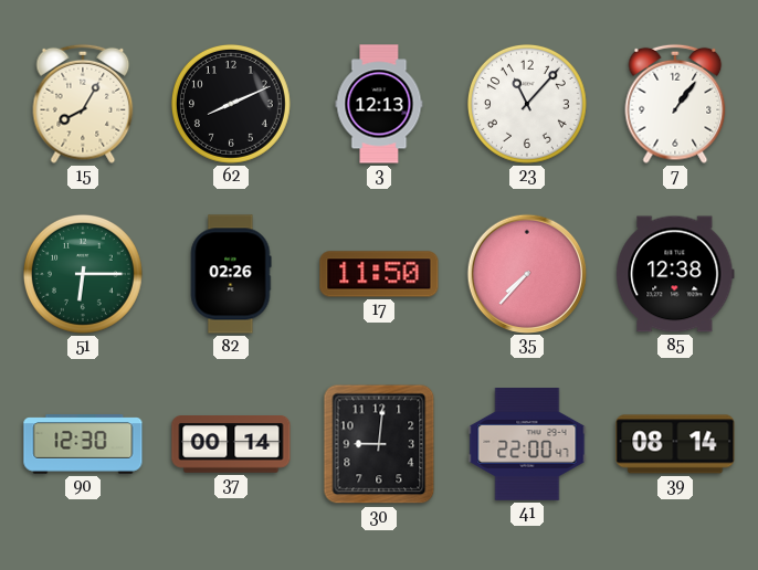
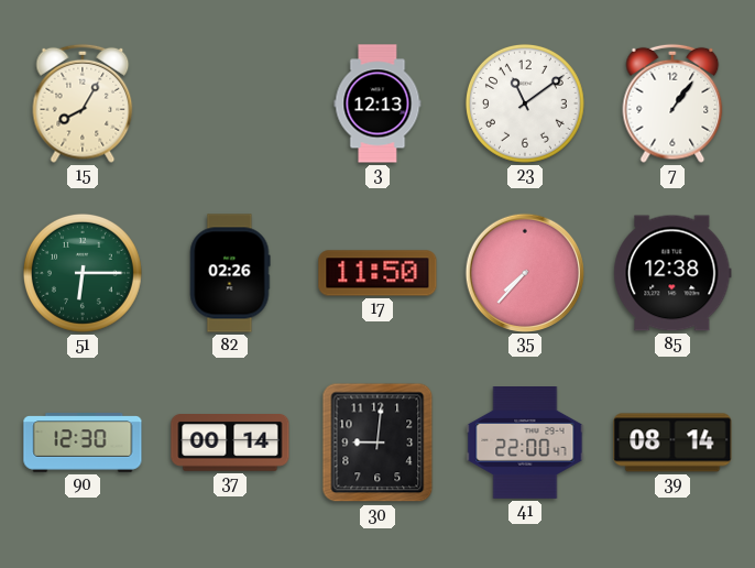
62: 8:11 -> none (231, 104)
23: 11:07 -> 11:09 (525, 103)
